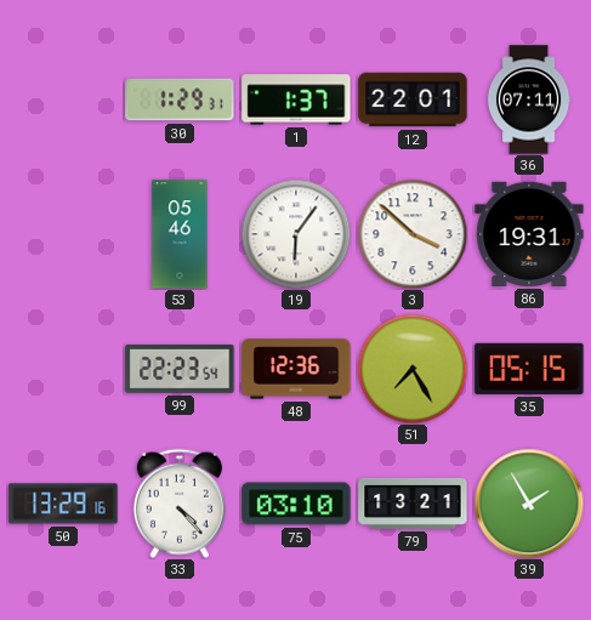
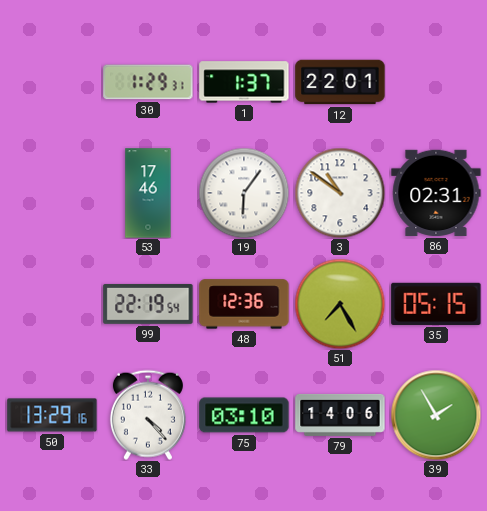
36: 07:11 -> none (529, 99)
53: 05:46 -> 17:46 (148, 193)
3: 3:52 -> 10:51 (340, 193)
86: 19:31 -> 02:31 (436, 193)
99: 22:23 -> 22:19 (148, 304)
79: 13:21 -> 14:06 (340, 415)
